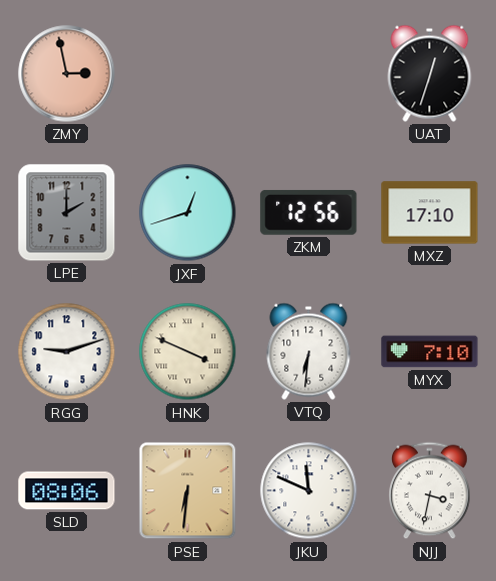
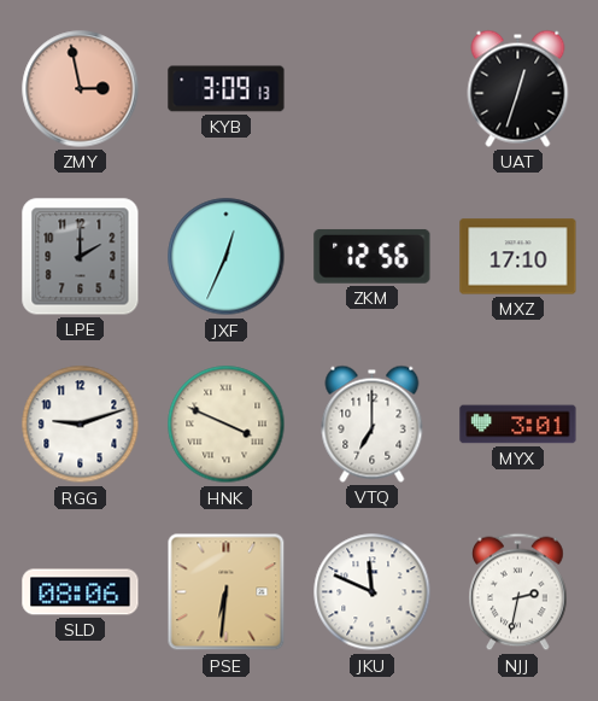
KYB: none -> 3:09 (227, 89)
JXF: 12:42 -> 12:34 (227, 257)
VTQ: 6:31 -> 7:00 (373, 423)
MYX: 7:10 -> 3:01 (518, 425)
NJJ: 3:32 -> 2:32 (518, 592)
